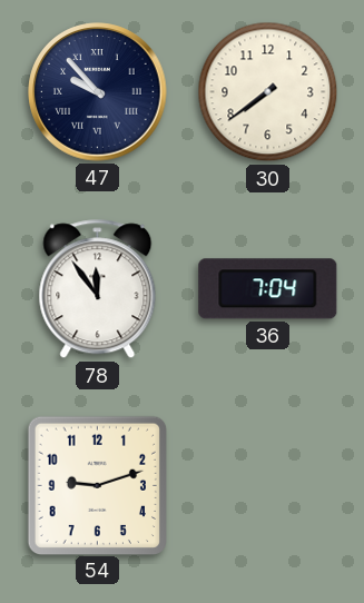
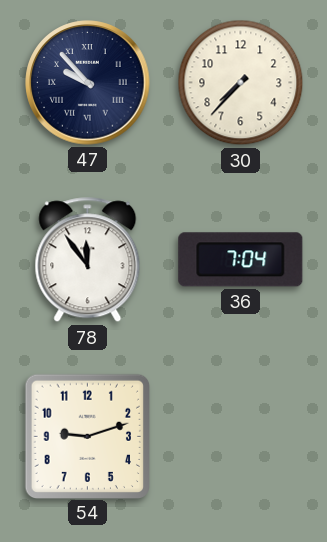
30: 7:39 -> 7:37 (241, 83)
